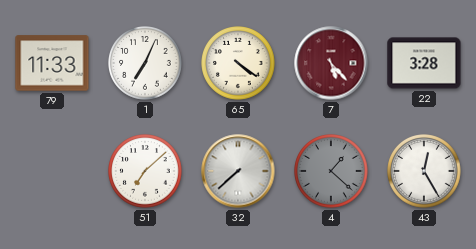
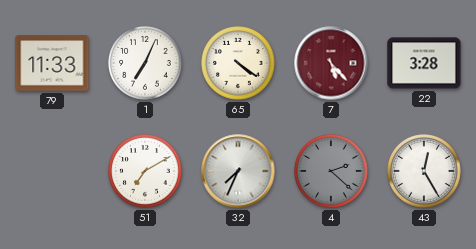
51: 7:08 -> 7:10 (145, 171)
32: 7:38 -> 7:34 (238, 171)
4: 1:22 -> 2:22 (331, 171)
